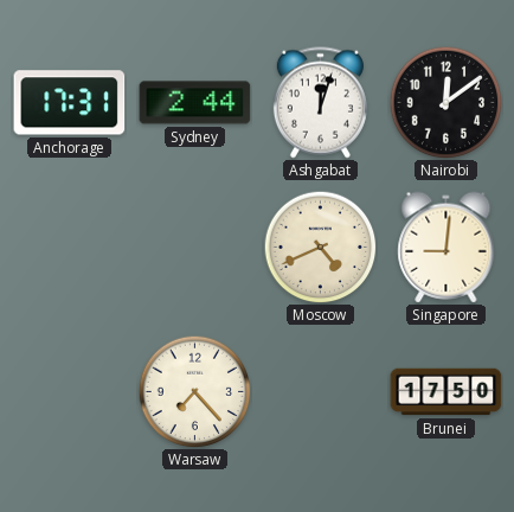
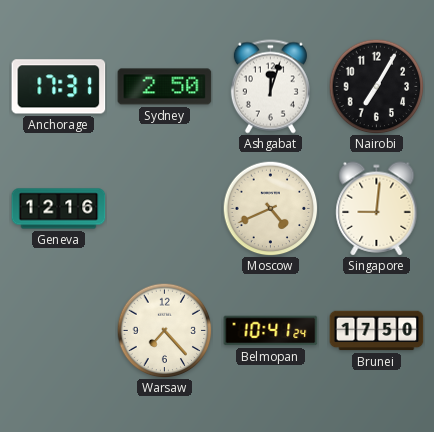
Sydney: 2:44 -> 2:50 (165, 87)
Nairobi: 12:09 -> 7:05 (376, 86)
Geneva: none -> 12:16 (59, 209)
Belmopan: none -> 10:41 (271, 331)
